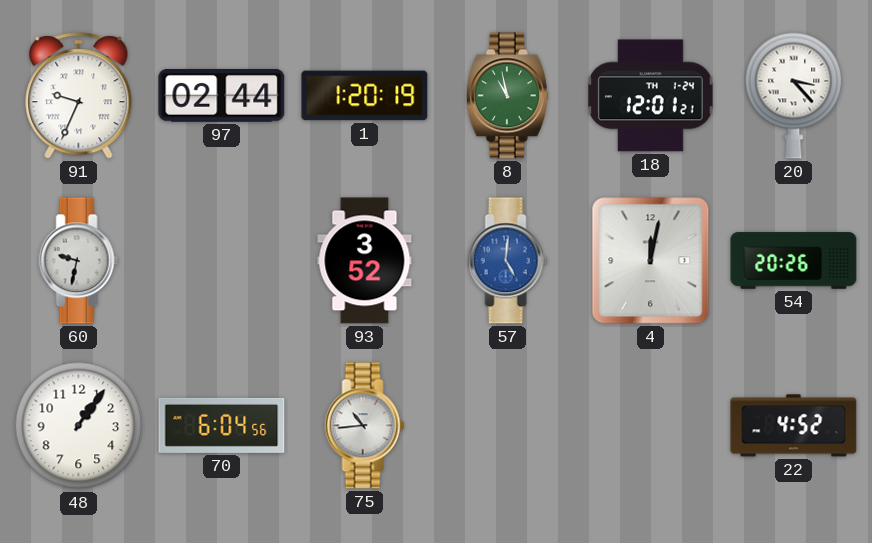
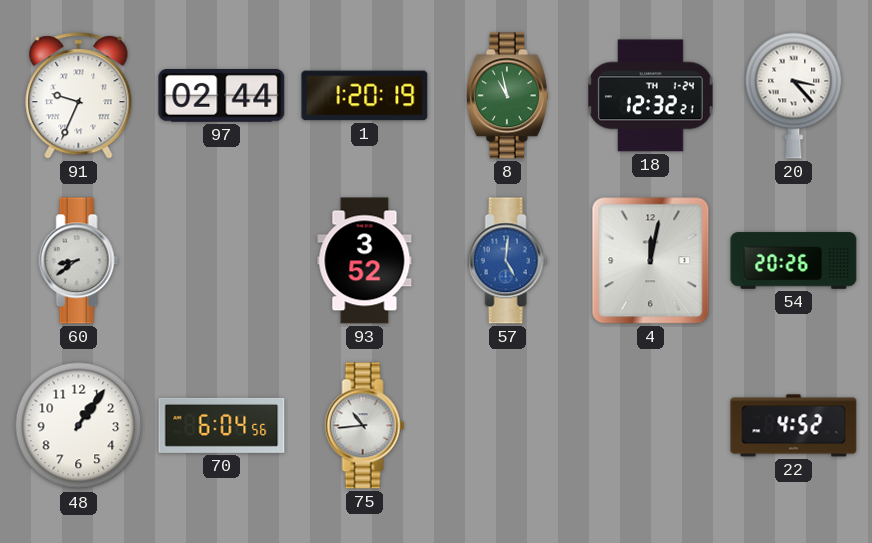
18: 12:01 -> 12:32 (651, 96)
60: 9:32 -> 8:39 (79, 261)
